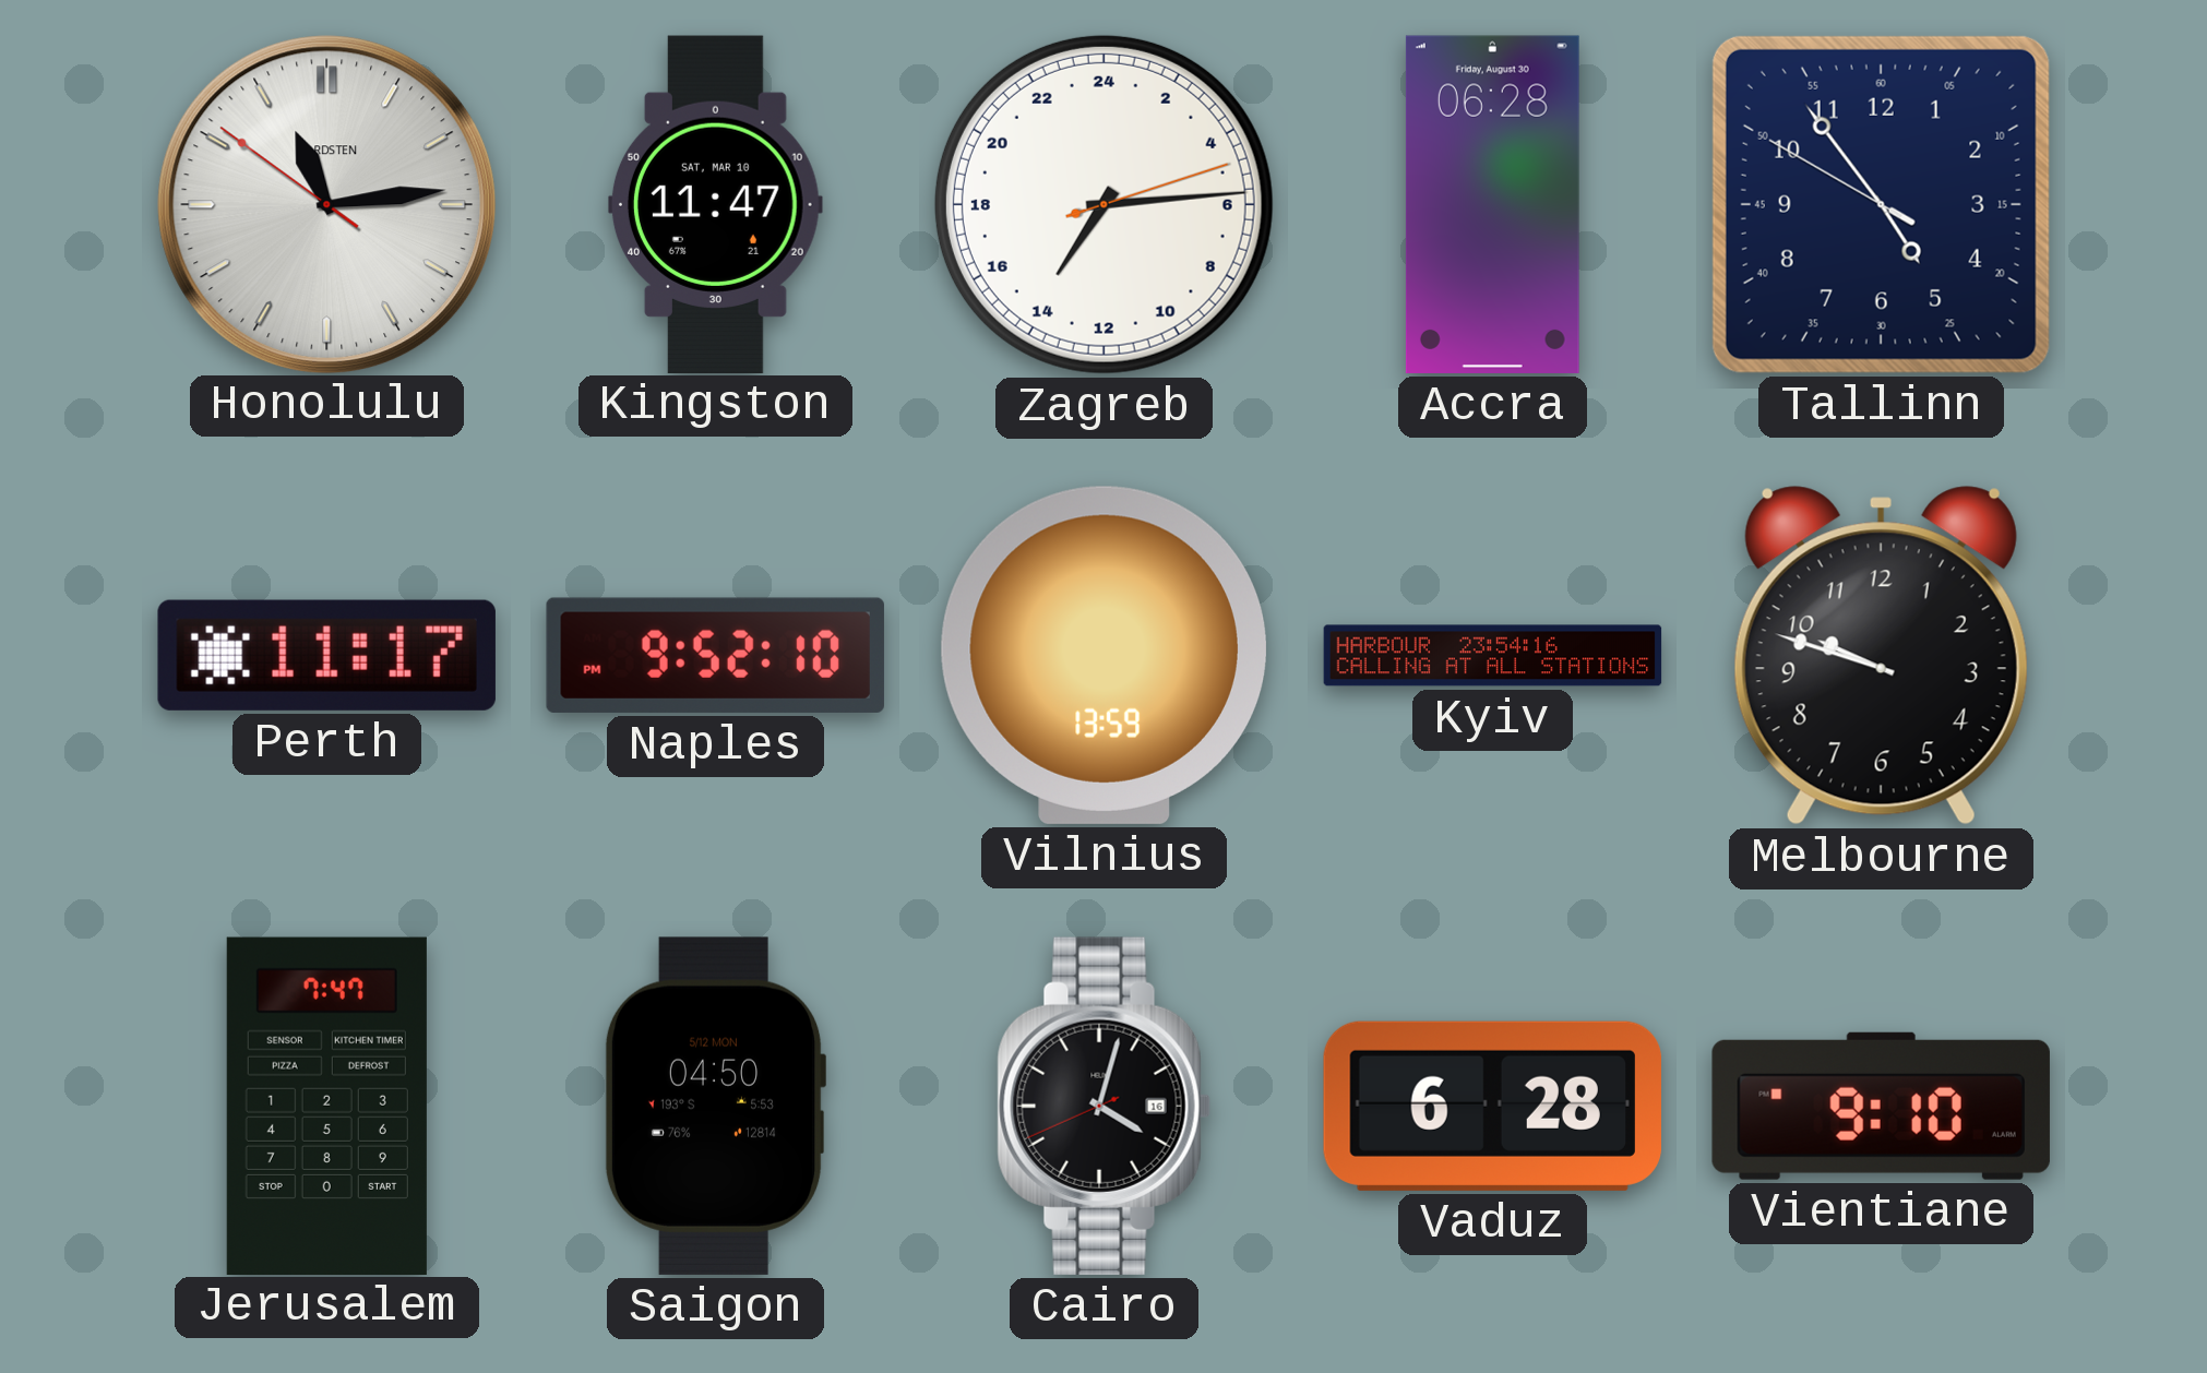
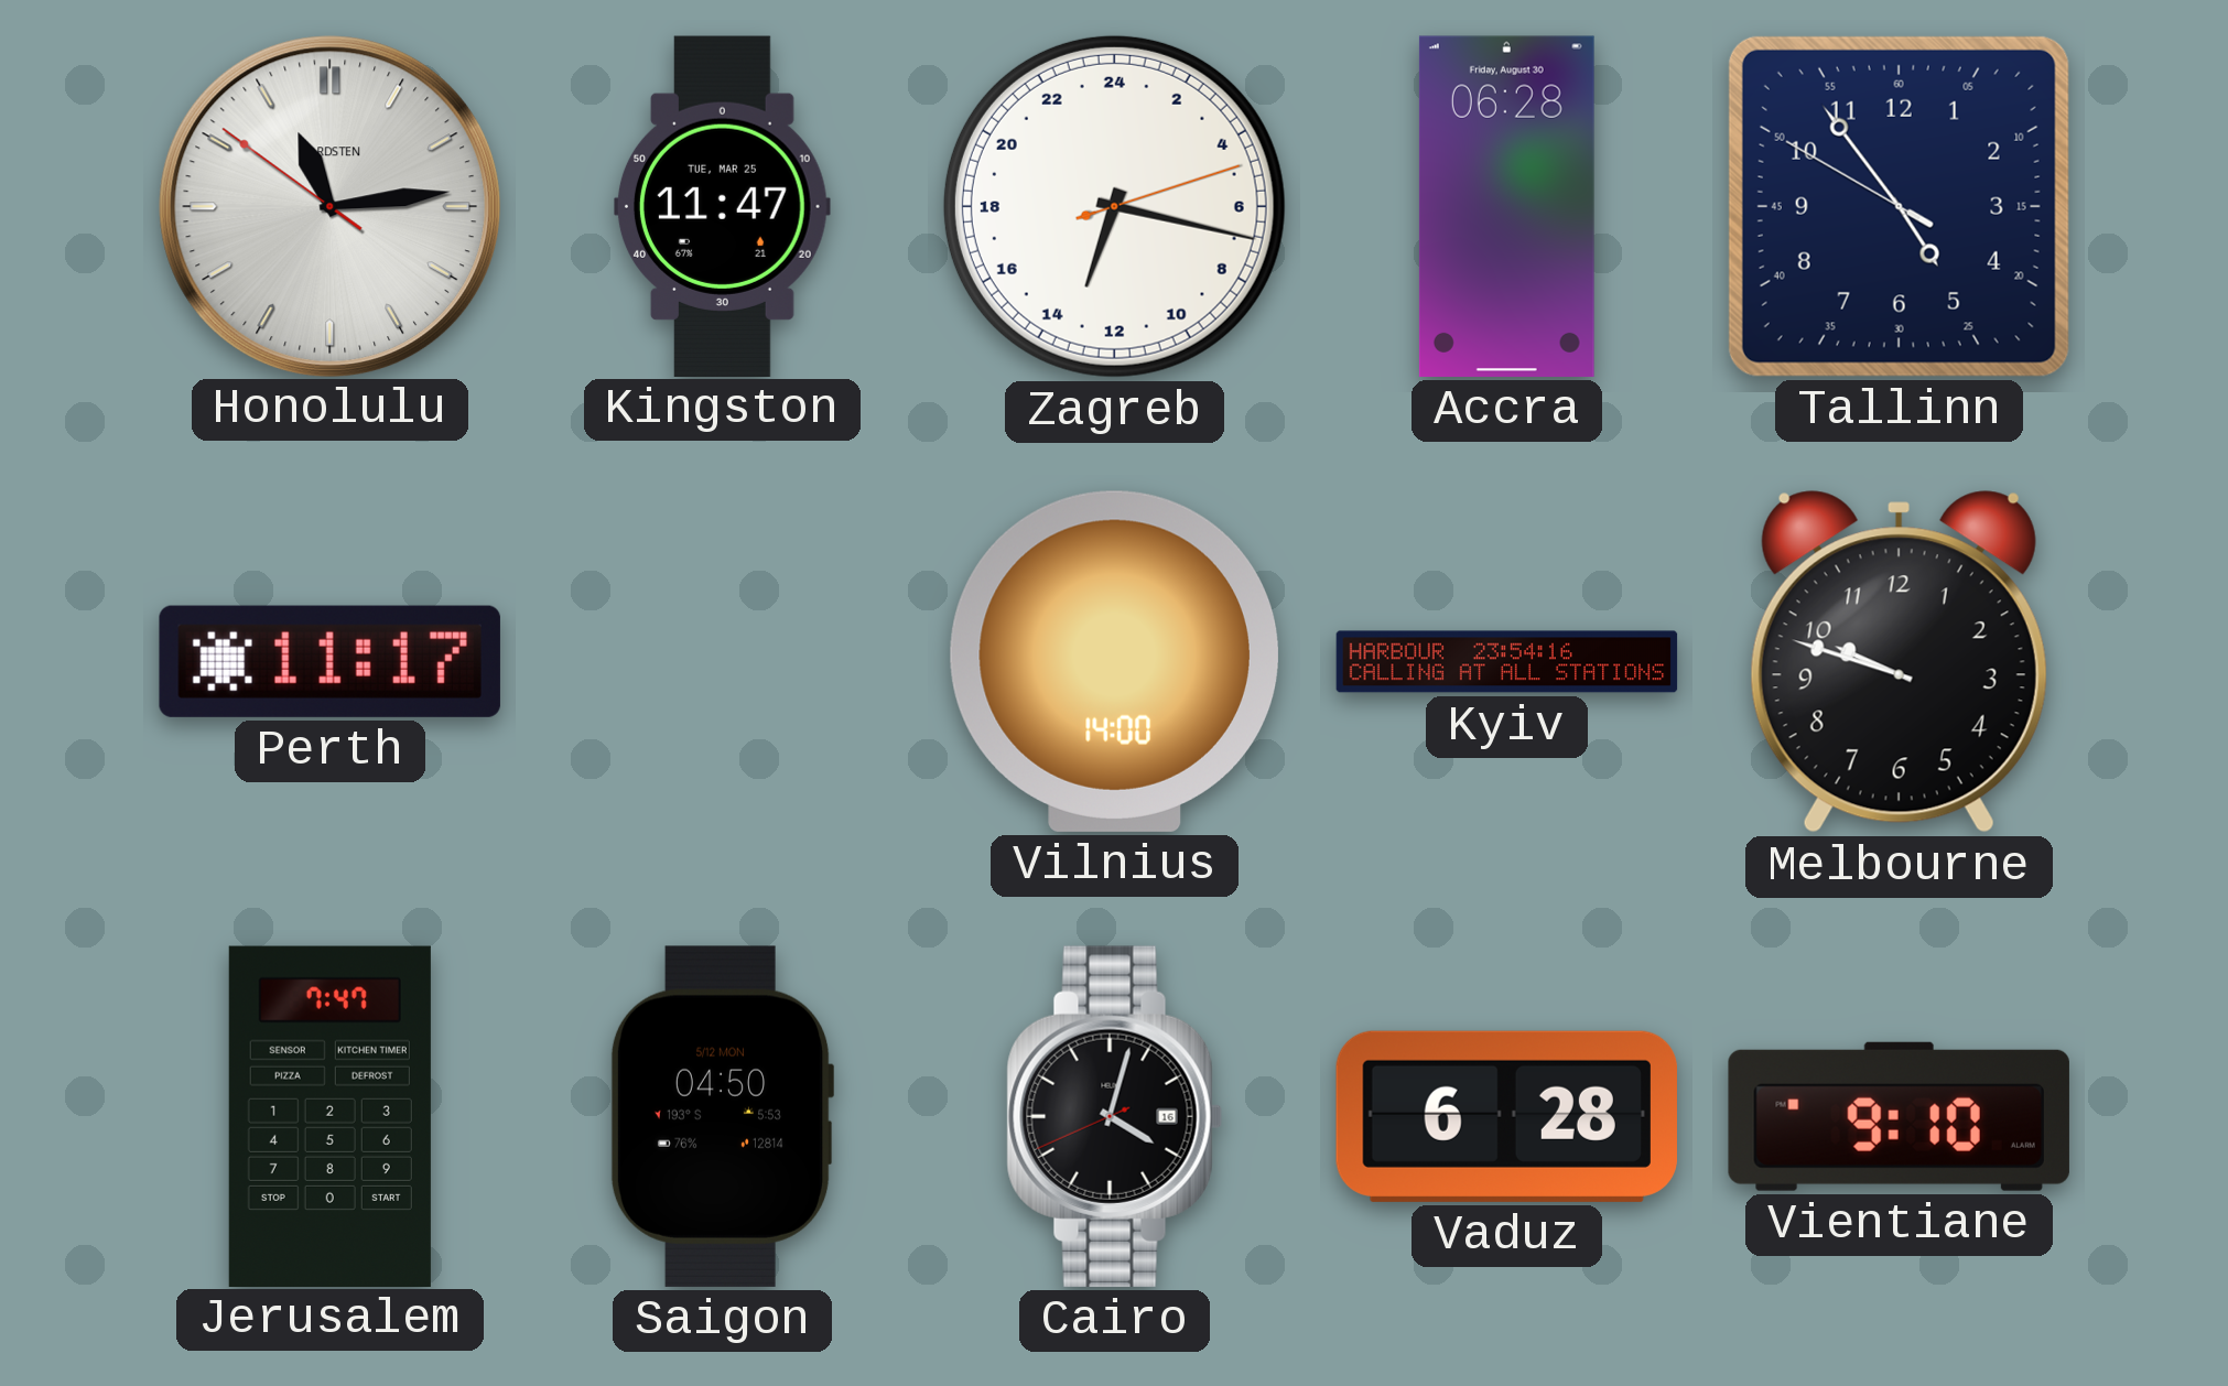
Kingston date: SAT, MAR 10 -> TUE, MAR 25 (722, 206)
Zagreb: 14:14 -> 13:17 (1114, 206)
Naples: 9:52 -> none (715, 655)
Vilnius: 13:59 -> 14:00 (1114, 661)
